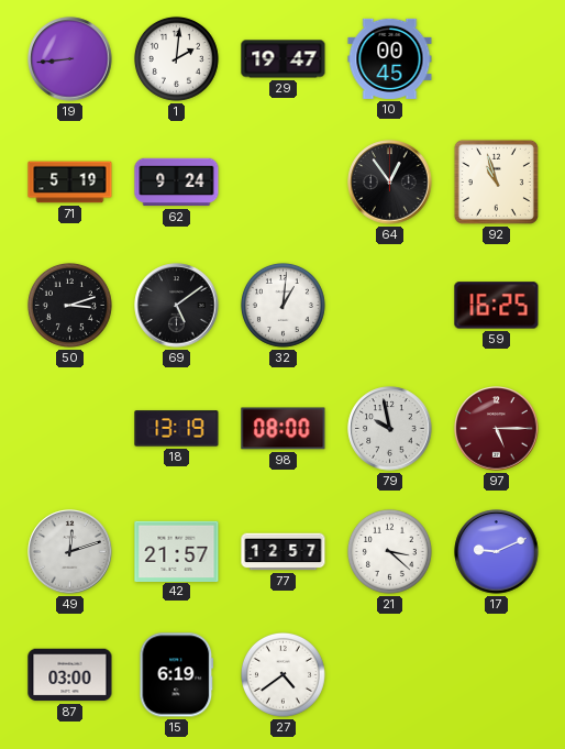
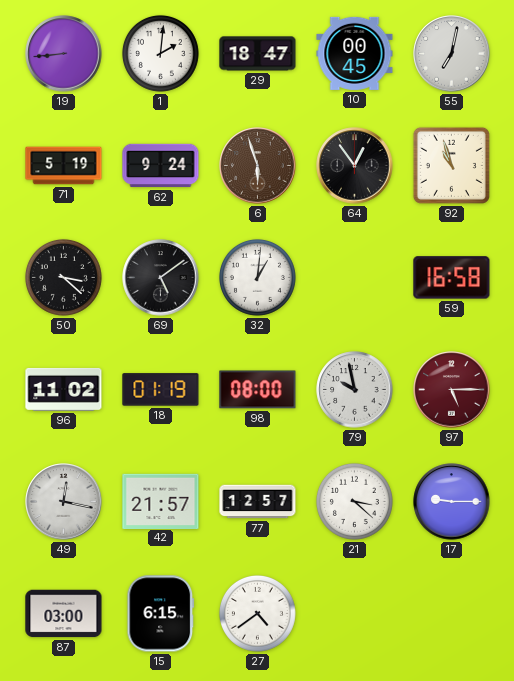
29: 19:47 -> 18:47 (258, 54)
55: none -> 7:02 (452, 54)
6: none -> 5:57 (258, 166)
50: 3:12 -> 3:22 (63, 277)
59: 16:25 -> 16:58 (452, 278)
96: none -> 11:02 (64, 389)
18: 13:19 -> 01:19 (161, 390)
49: 12:12 -> 12:17 (64, 502)
17: 9:11 -> 9:15 (452, 502)
15: 6:19 -> 6:15 (161, 614)
